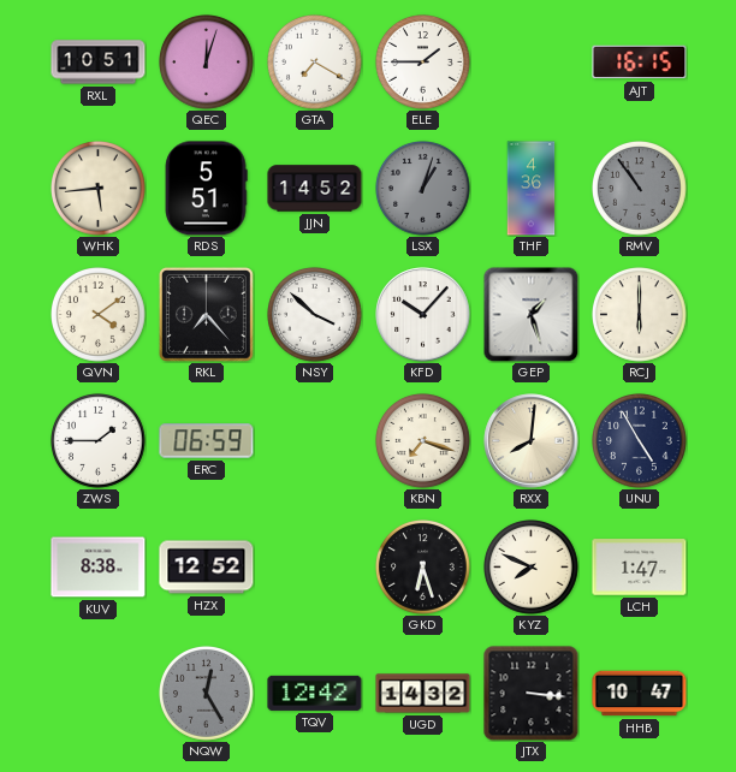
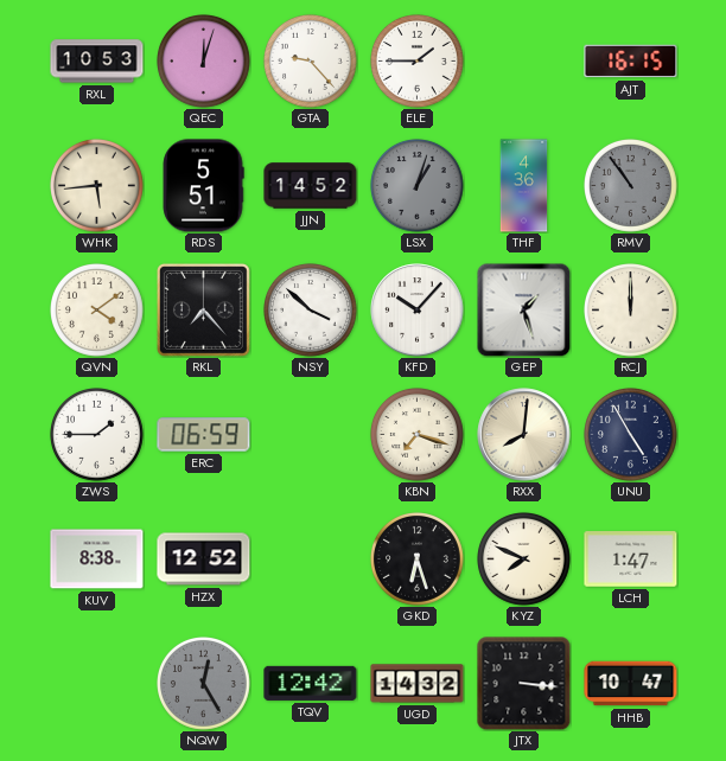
RXL: 10:51 -> 10:53 (97, 62)
GTA: 7:20 -> 9:23 (311, 62)
RCJ: 6:00 -> 12:00 (631, 311)
